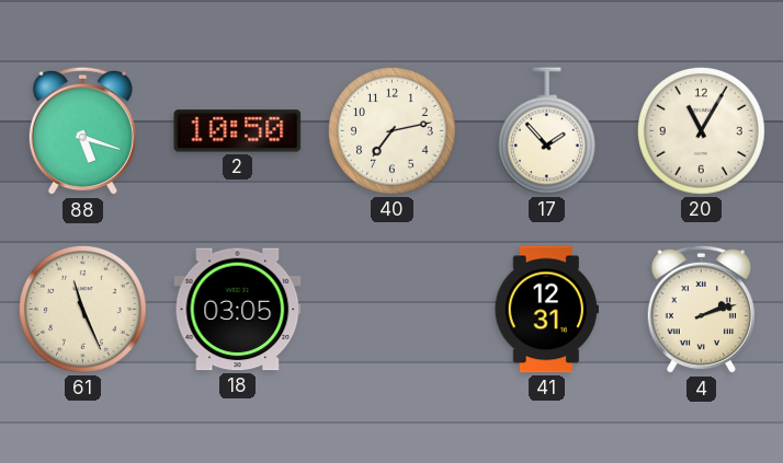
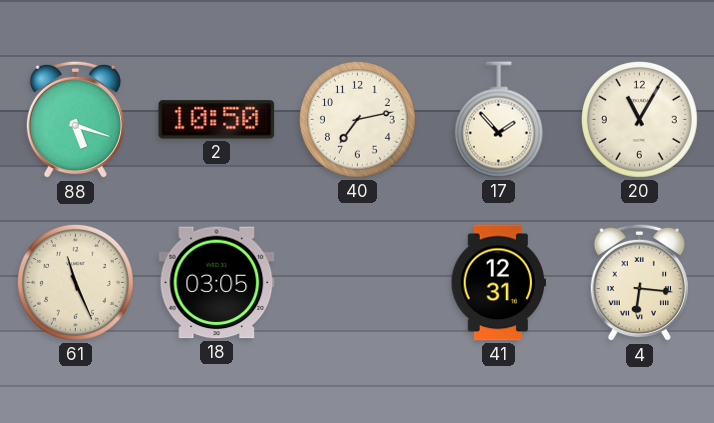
4: 2:12 -> 6:16 (639, 283)
